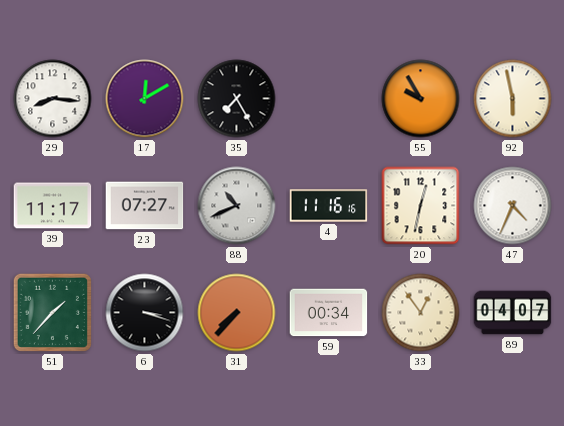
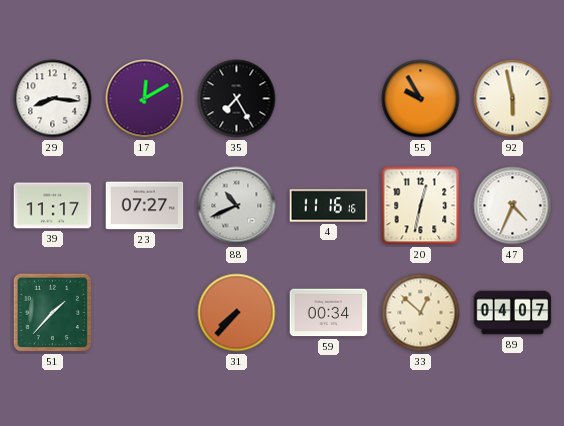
6: 3:18 -> none (145, 313)
33: 12:54 -> 12:52 (421, 313)
